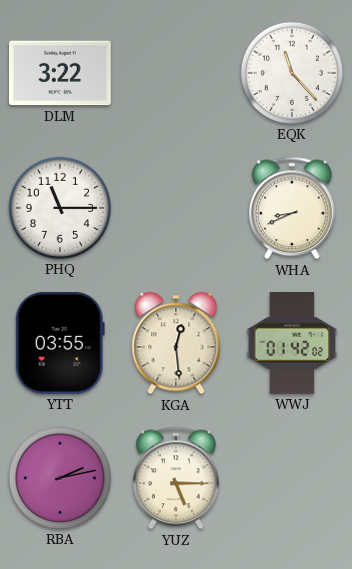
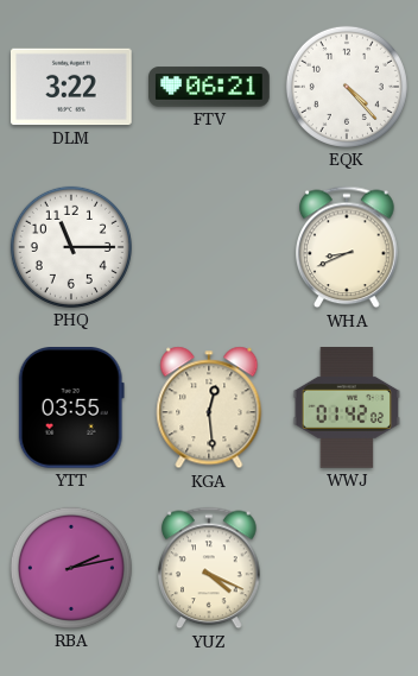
FTV: none -> 06:21 (209, 87)
EQK: 11:23 -> 4:23 (347, 87)
YUZ: 5:15 -> 4:19 (210, 568)
